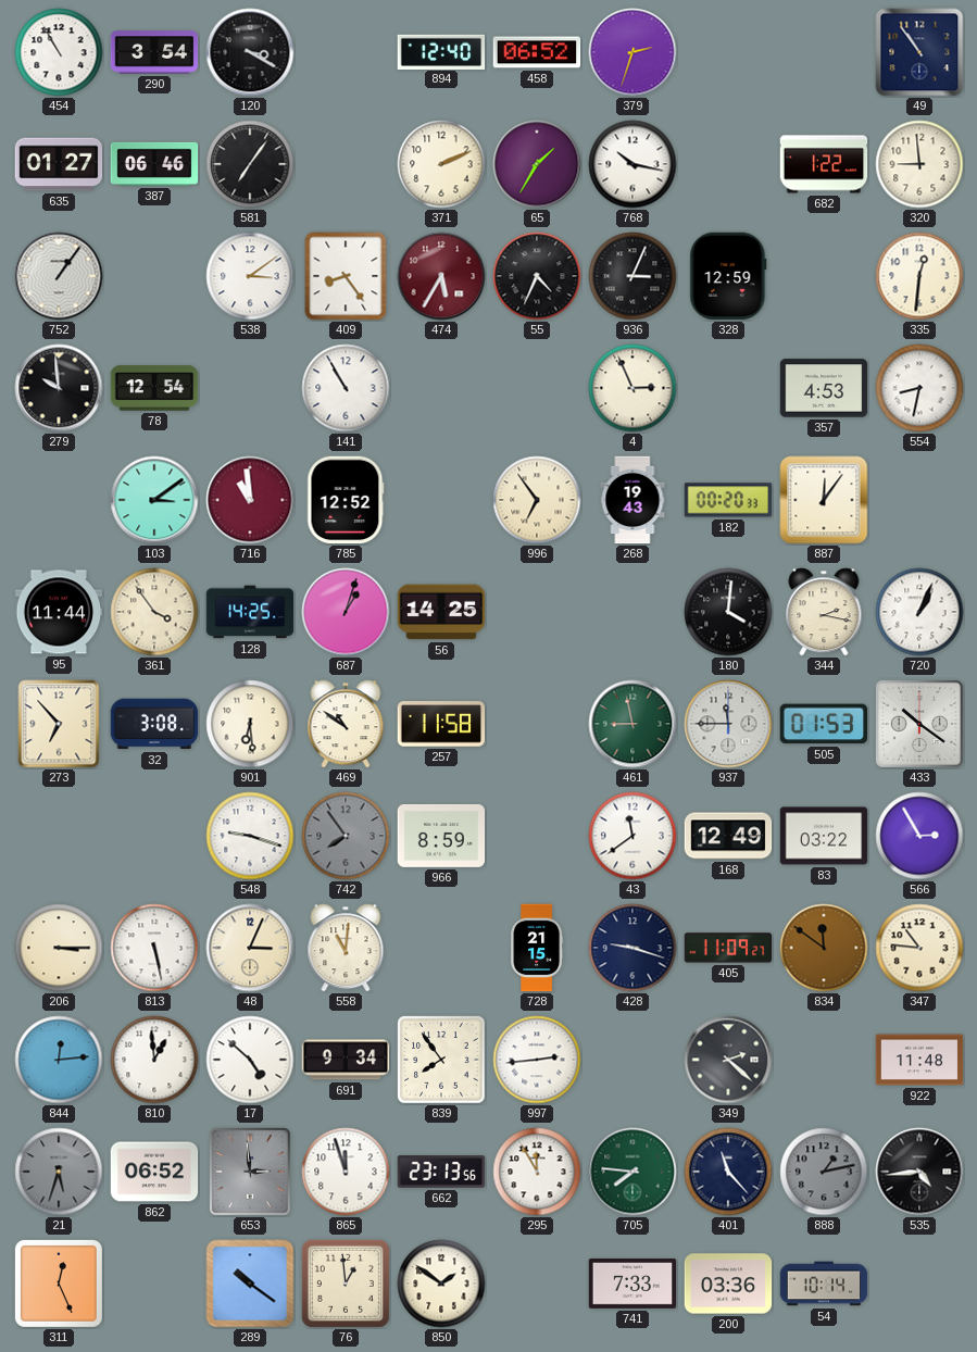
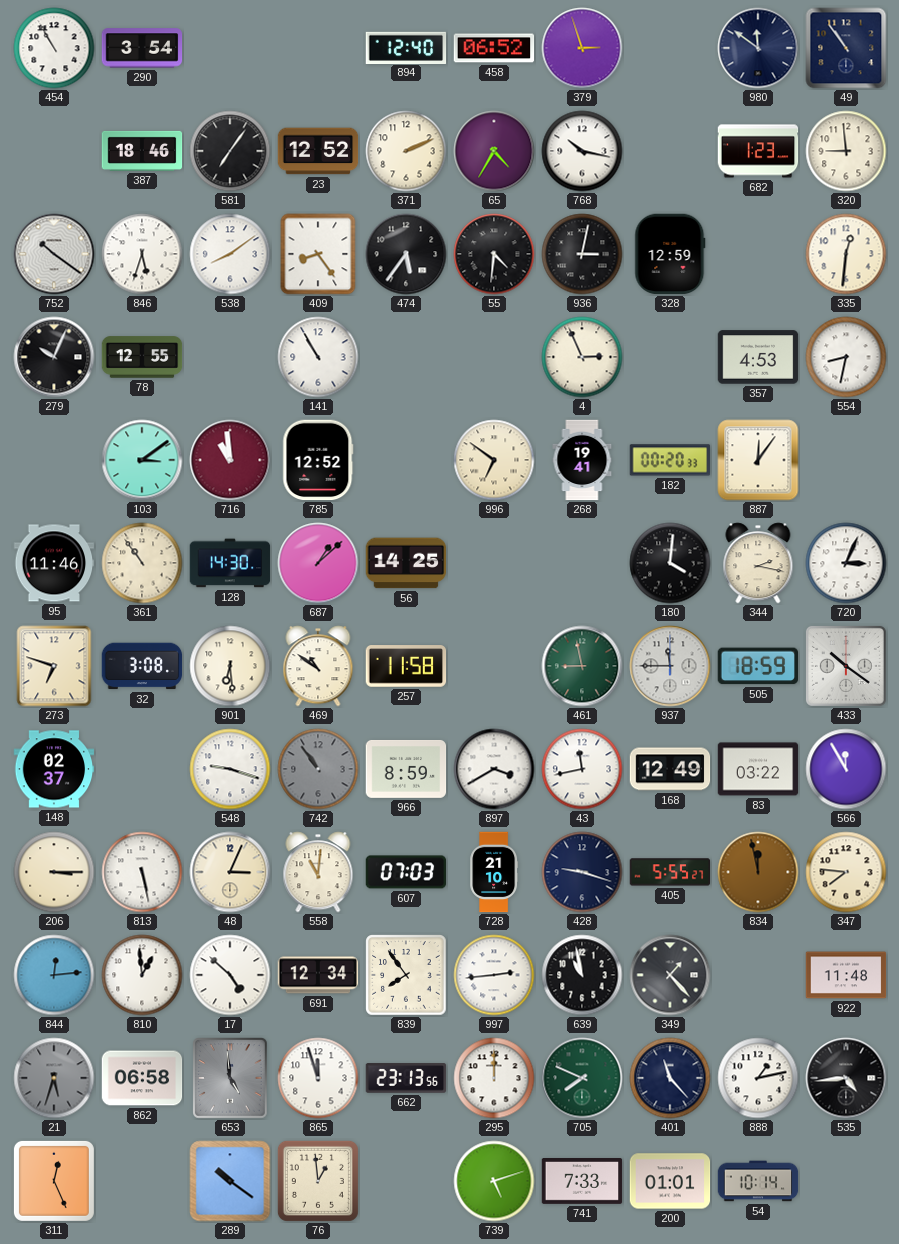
120: 3:20 -> none (250, 52)
379: 2:33 -> 2:57 (582, 48)
980: none -> 11:51 (758, 48)
635: 01:27 -> none (59, 164)
387: 06:46 -> 18:46 (142, 151)
23: none -> 12:52 (318, 151)
65: 1:35 -> 4:35 (494, 151)
682: 1:22 -> 1:23 (758, 151)
752: 1:06 -> 10:21 (54, 254)
846: none -> 5:33 (142, 254)
538: 3:09 -> 8:09 (230, 254)
474: 5:35 -> 5:36 (406, 254)
474 dial: burgundy -> black (406, 254)
55: 4:34 -> 4:31 (494, 254)
936: 3:04 -> 3:02 (582, 254)
279: 9:59 -> 10:04 (54, 357)
78: 12:54 -> 12:55 (142, 357)
996: 6:54 -> 6:51 (494, 460)
268: 19:43 -> 19:41 (582, 460)
95: 11:44 -> 11:46 (54, 563)
361: 3:54 -> 10:54 (142, 563)
128: 14:25 -> 14:30 (230, 563)
687: 1:03 -> 1:08 (318, 563)
720: 1:04 -> 3:04 (846, 563)
273: 6:53 -> 6:48 (54, 666)
505: 01:53 -> 18:59 (757, 666)
148: none -> 02:37 (54, 769)
742: 7:54 -> 10:54 (318, 769)
897: none -> 3:40 (494, 769)
43: 11:39 -> 11:43 (582, 769)
566: 2:55 -> 11:55 (846, 769)
607: none -> 07:03 (406, 872)
728: 21:15 -> 21:10 (494, 872)
405: 11:09 -> 5:55 (670, 872)
834: 11:51 -> 11:58 (758, 872)
347: 10:46 -> 7:46 (846, 872)
691: 9:34 -> 12:34 (318, 975)
639: none -> 10:58 (582, 975)
349: 2:22 -> 1:23 (670, 975)
862: 06:52 -> 06:58 (142, 1078)
653: 2:59 -> 4:59 (231, 1079)
295: 11:55 -> 12:00 (494, 1078)
705: 7:46 -> 7:49 (582, 1078)
888 dial: grey -> white (758, 1078)
850: 1:51 -> none (441, 1284)
739: none -> 5:12 (494, 1181)
200: 03:36 -> 01:01 (670, 1181)
